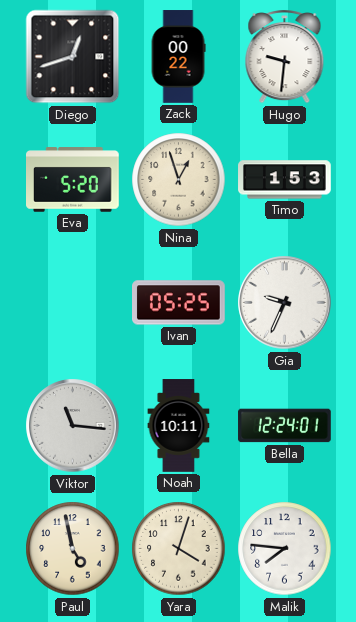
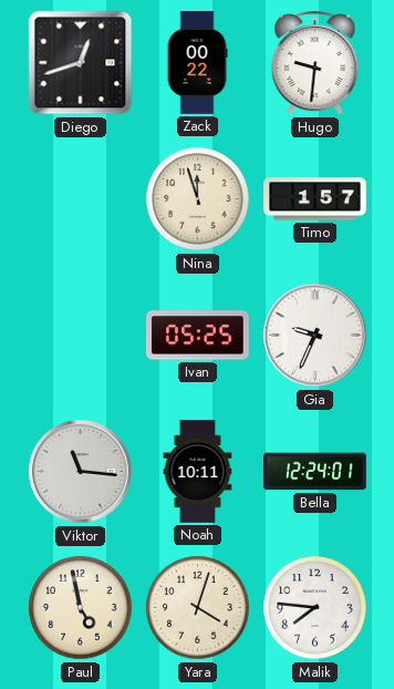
Eva: 5:20 -> none (73, 180)
Nina: 12:57 -> 11:57 (198, 199)
Timo: 1:53 -> 1:57 (315, 199)
